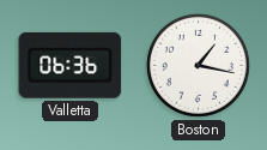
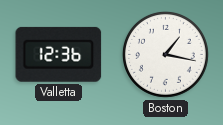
Valletta: 06:36 -> 12:36 (59, 54)
